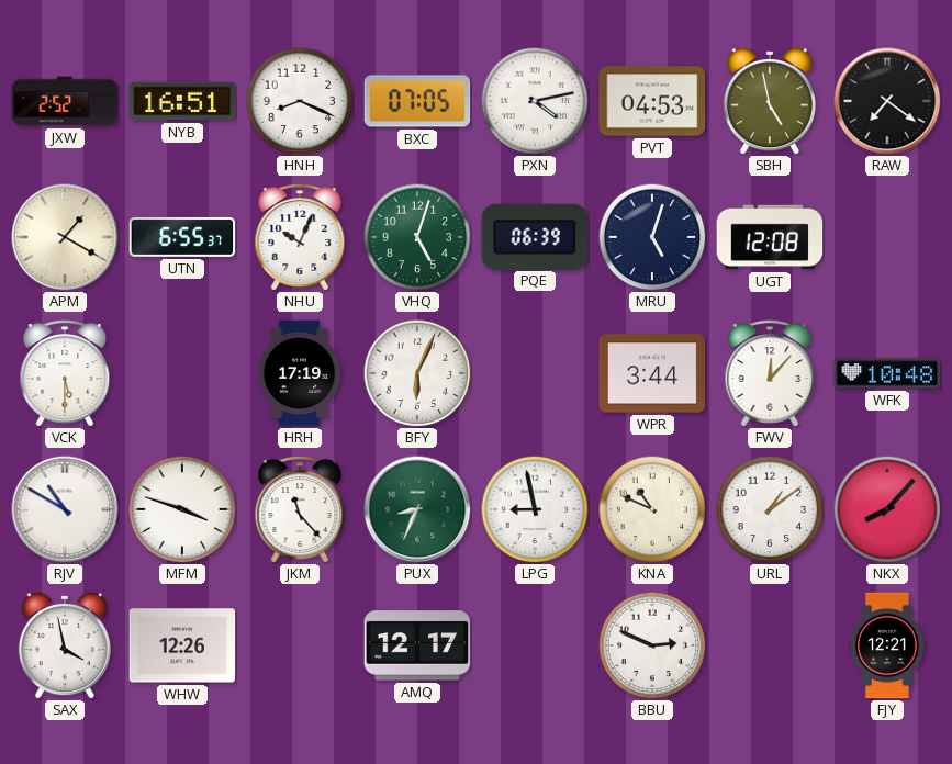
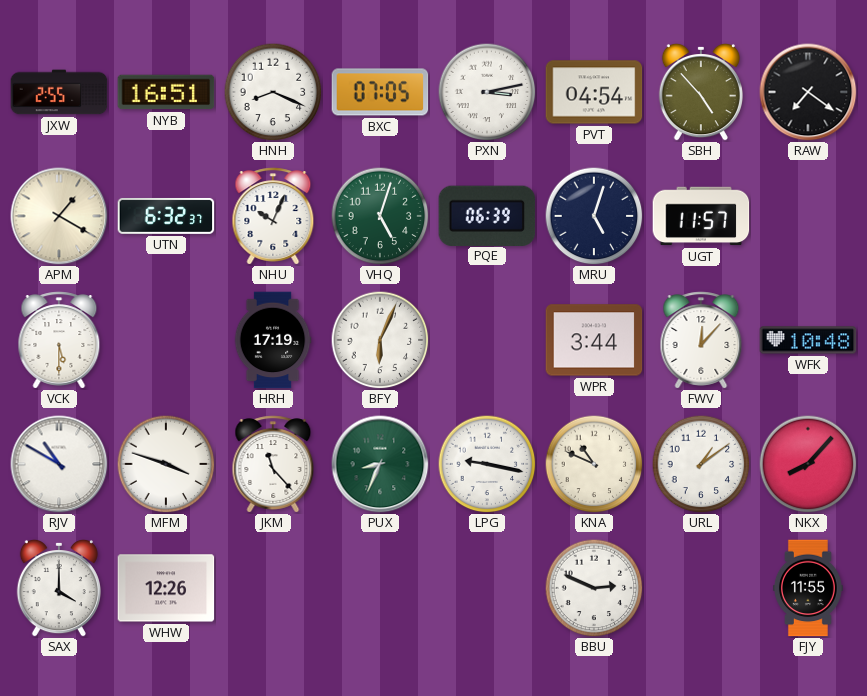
JXW: 2:52 -> 2:55 (59, 92)
PXN: 4:13 -> 3:13 (487, 92)
PVT: 04:53 -> 04:54 (594, 92)
SBH: 4:58 -> 4:53 (701, 92)
UTN: 6:55 -> 6:32 (166, 216)
UGT: 12:08 -> 11:57 (701, 216)
LPG: 8:58 -> 9:17 (487, 464)
SAX: 3:58 -> 4:00 (59, 588)
AMQ: 12:17 -> none (417, 645)
FJY: 12:21 -> 11:55 (808, 588)
